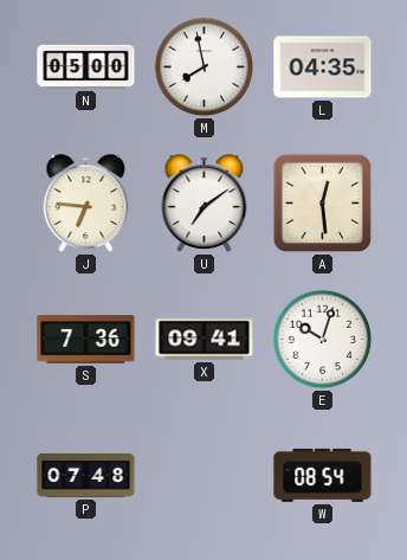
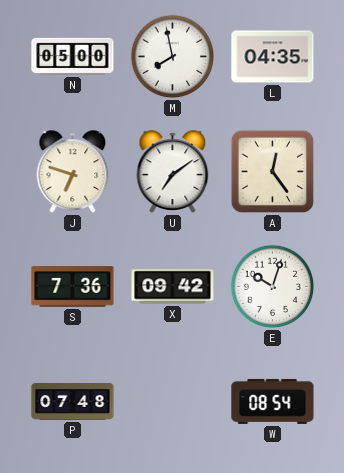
J: 6:46 -> 6:48 (73, 172)
A: 12:29 -> 12:24 (273, 172)
X: 09:41 -> 09:42 (173, 287)
